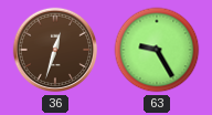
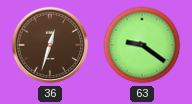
63: 9:25 -> 9:21 (142, 45)
